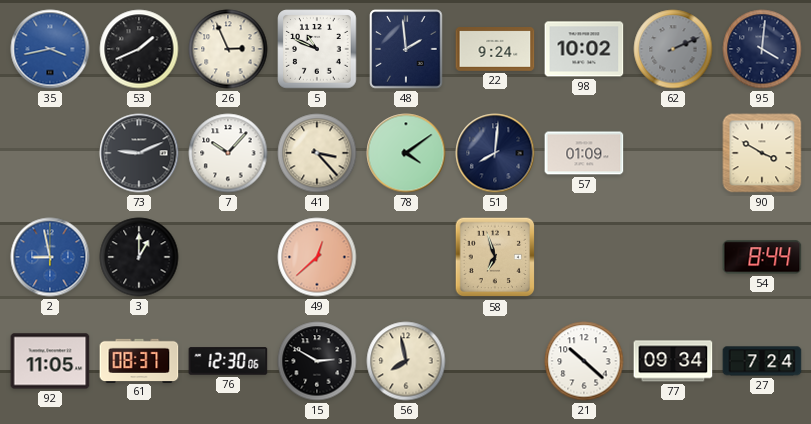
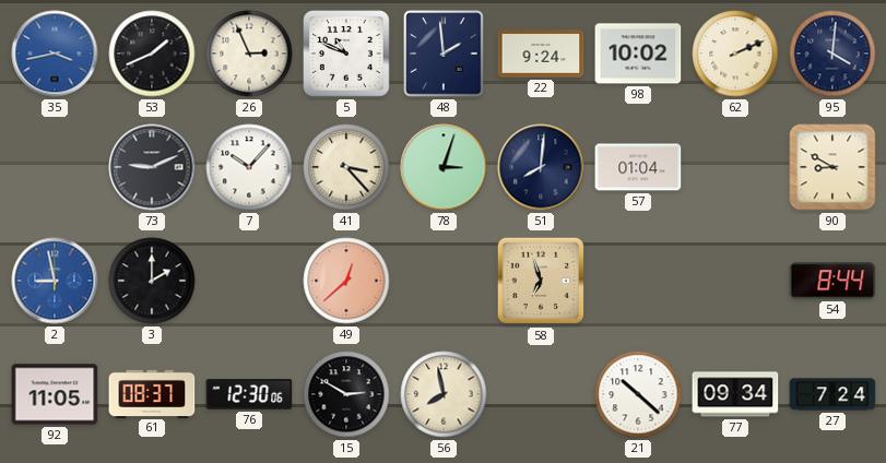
62 dial: grey -> cream (735, 54)
78: 4:09 -> 3:03 (444, 167)
57: 01:09 -> 01:04 (638, 167)
90: 3:50 -> 8:50 (832, 167)
3: 1:00 -> 2:00 (152, 281)
